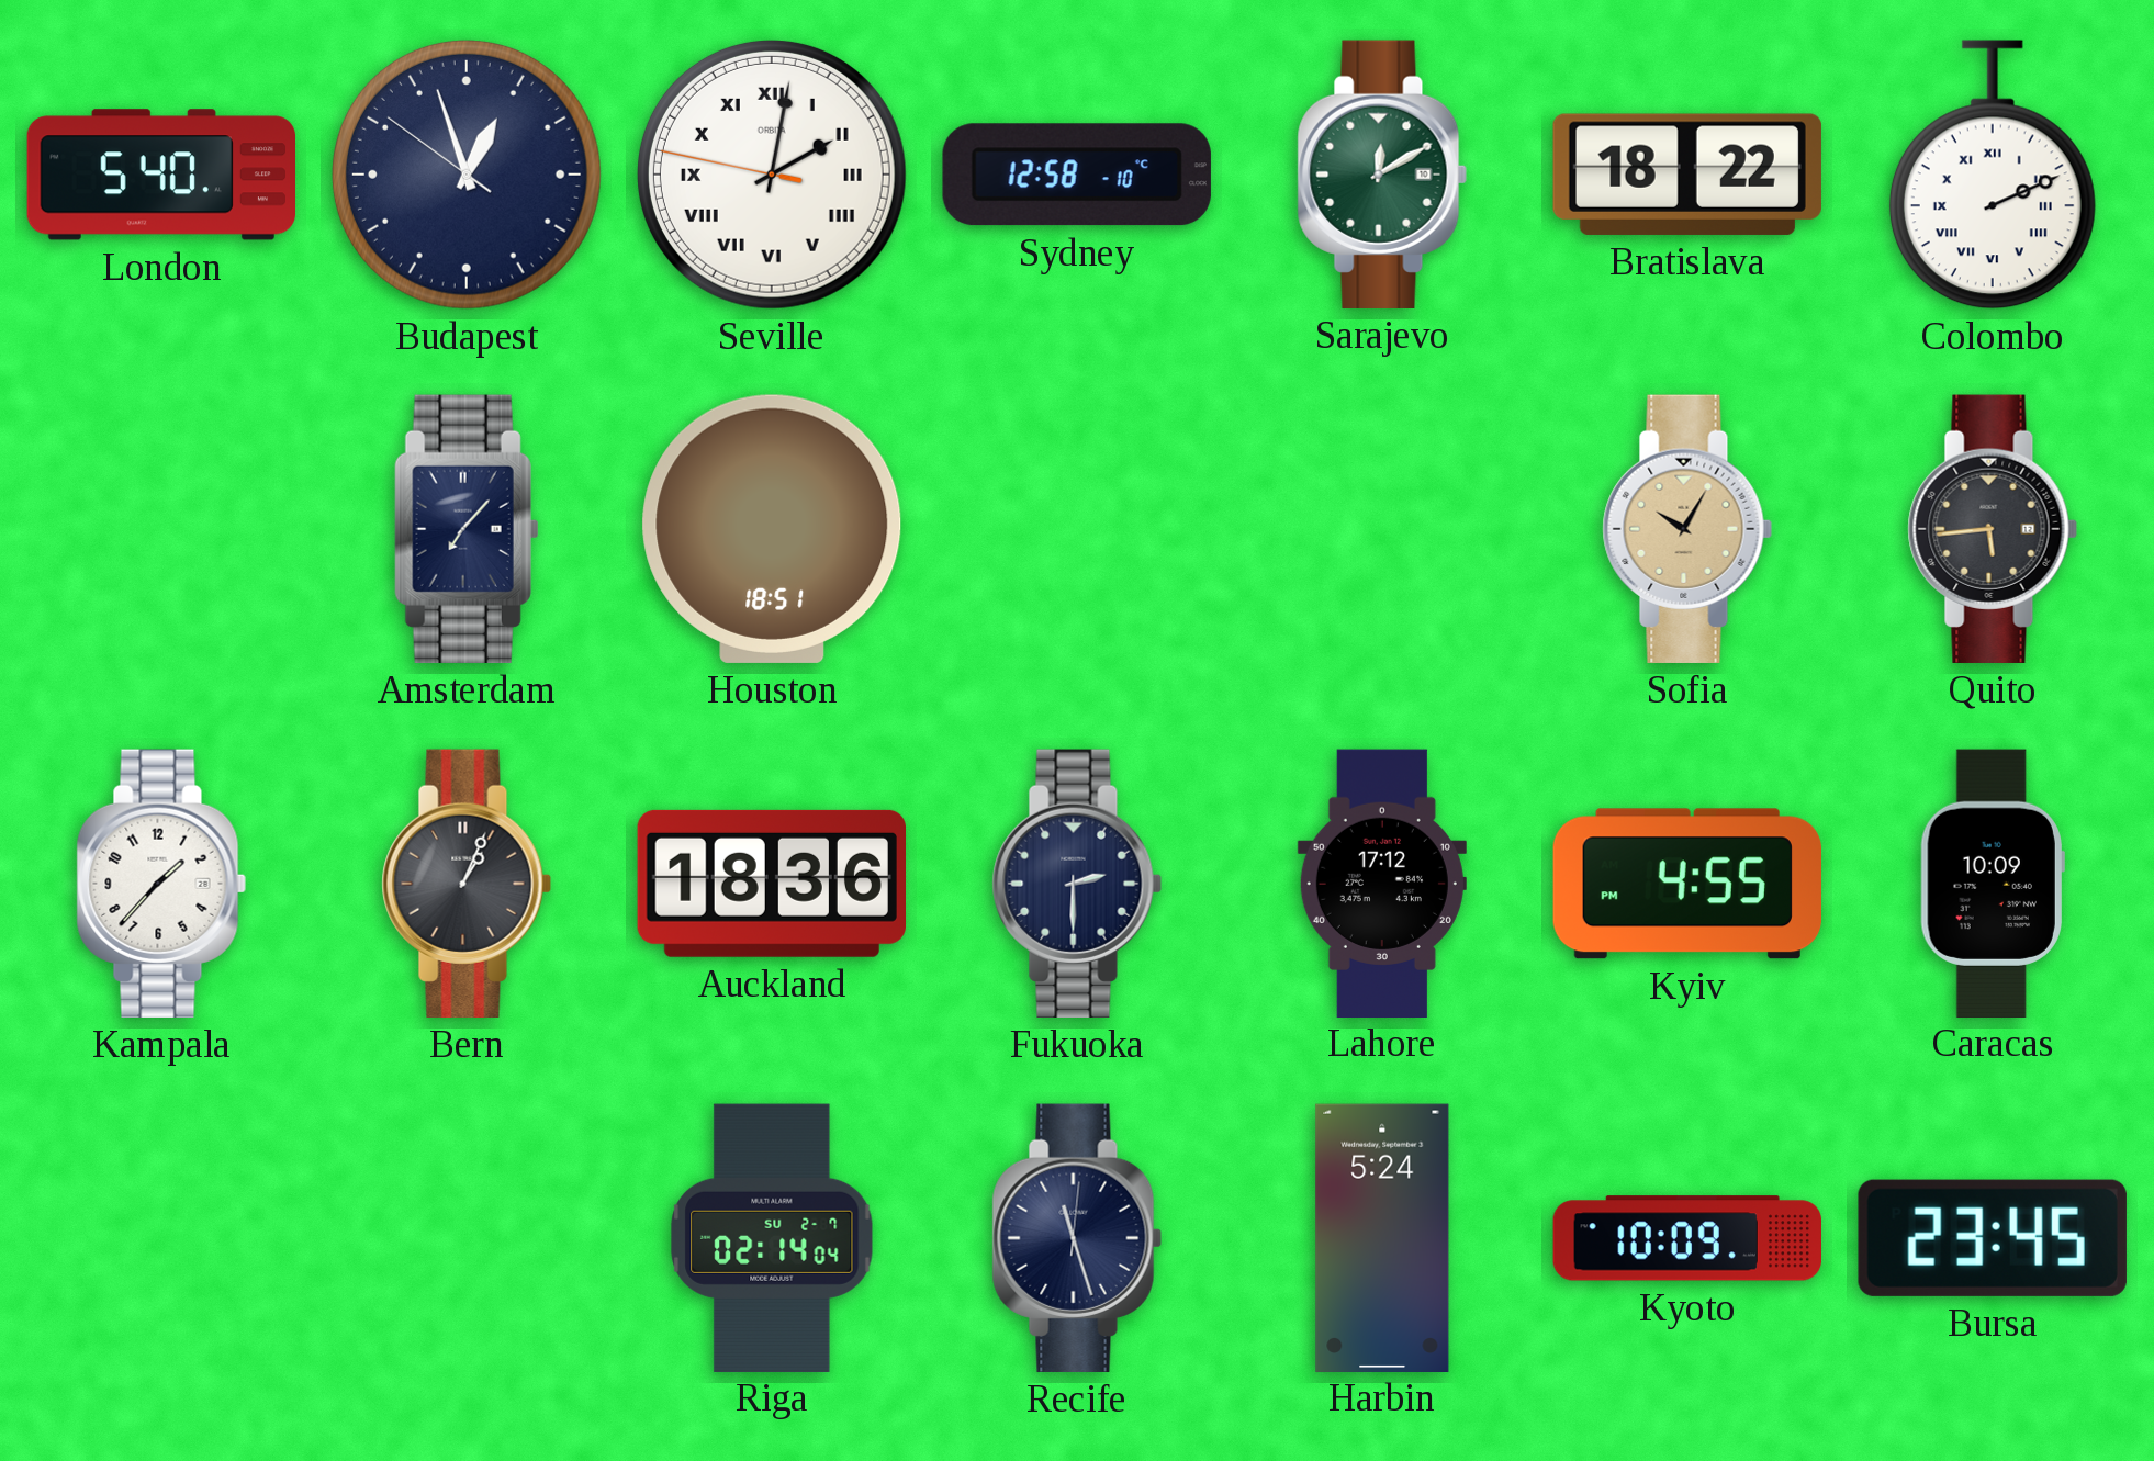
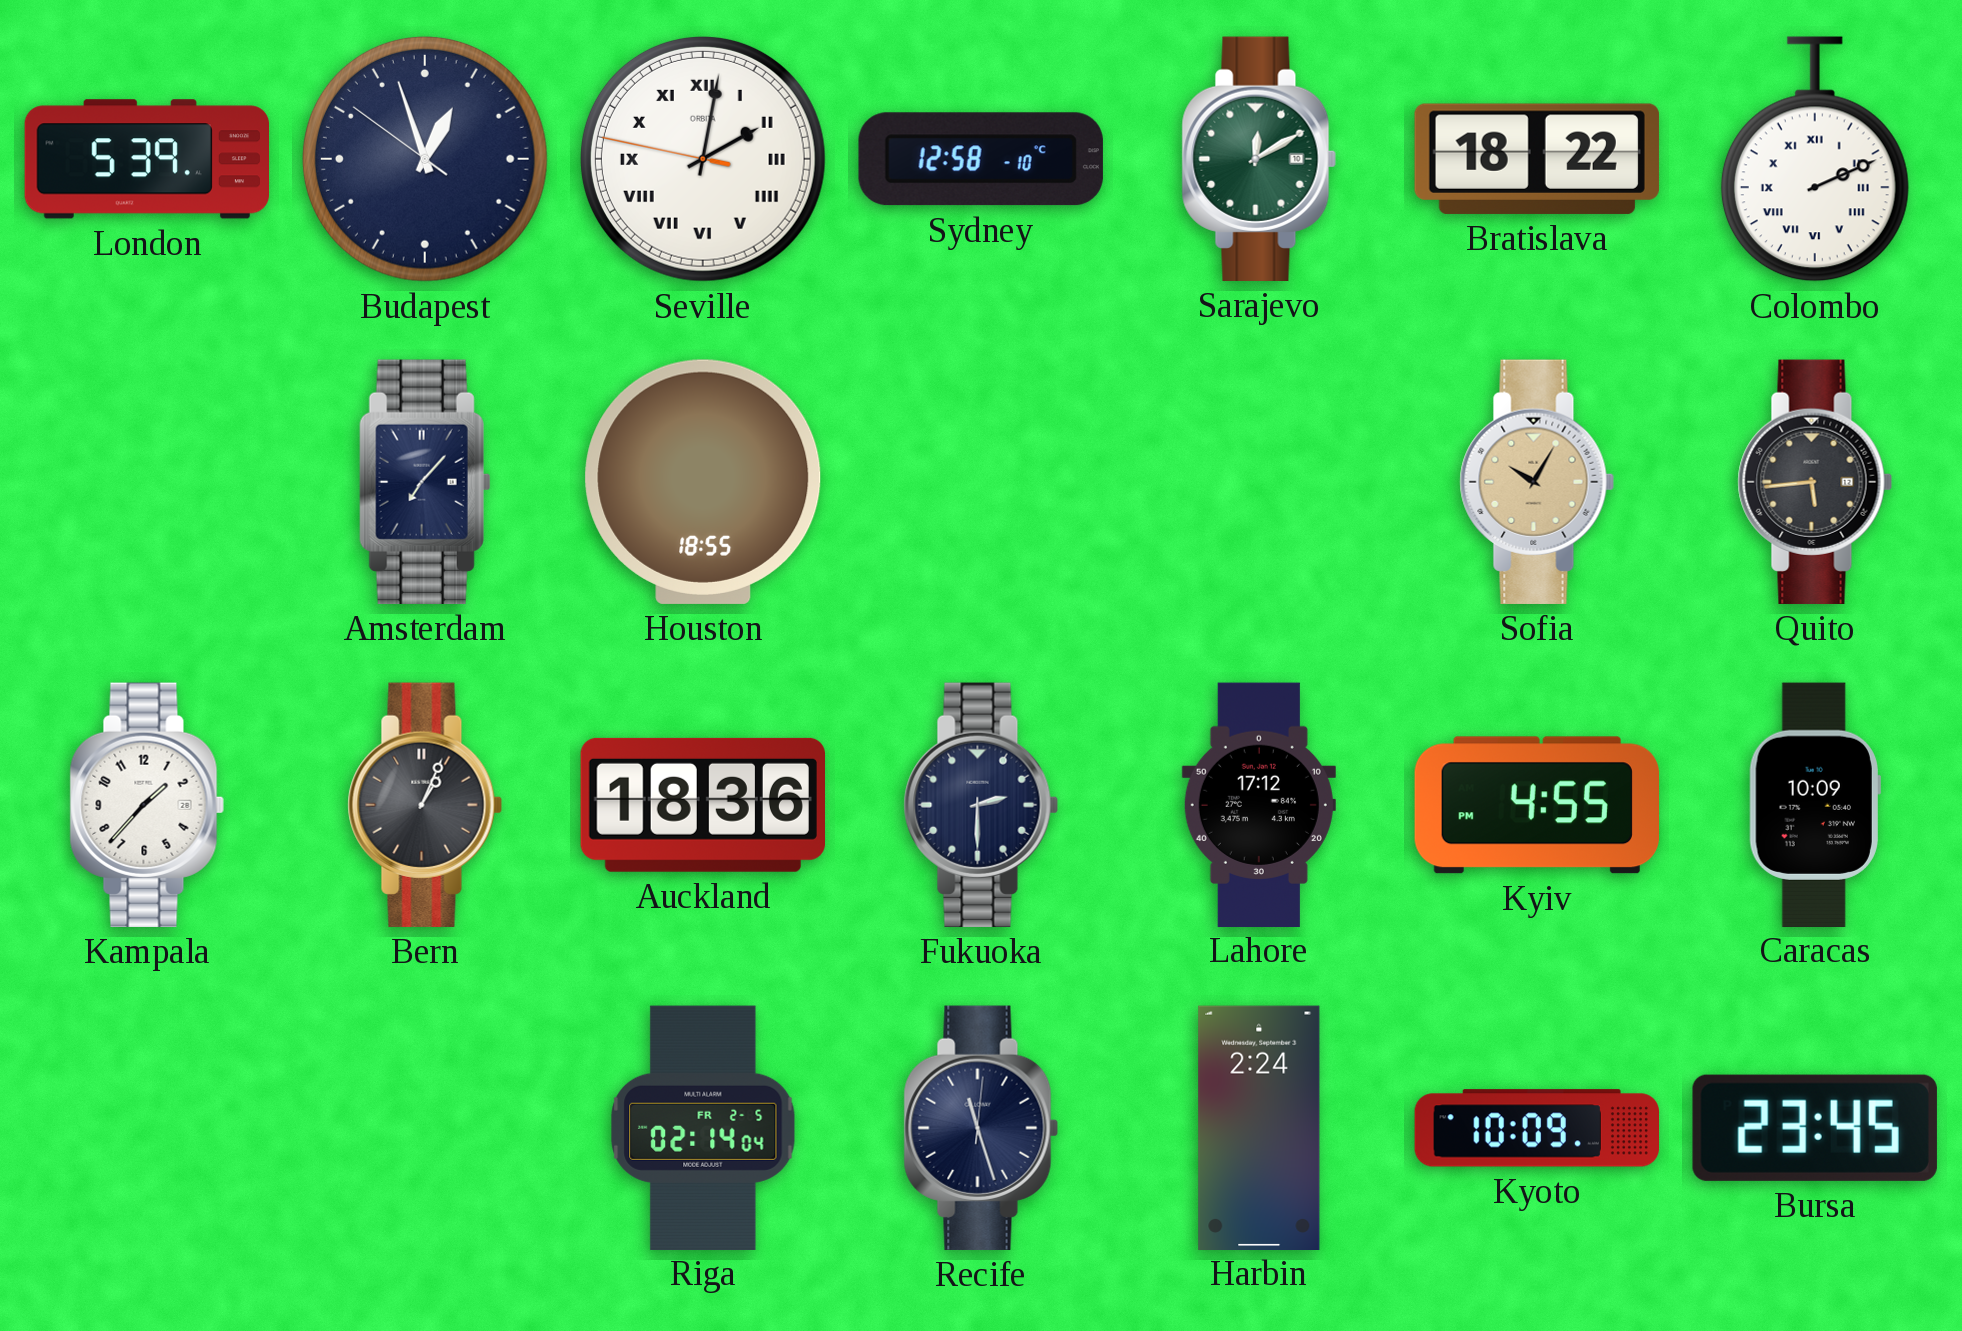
London: 5:40 -> 5:39 (146, 159)
Houston: 18:51 -> 18:55 (703, 482)
Riga date: SU 2-7 -> FR 2-5 (703, 1127)
Harbin: 5:24 -> 2:24 (1259, 1127)
